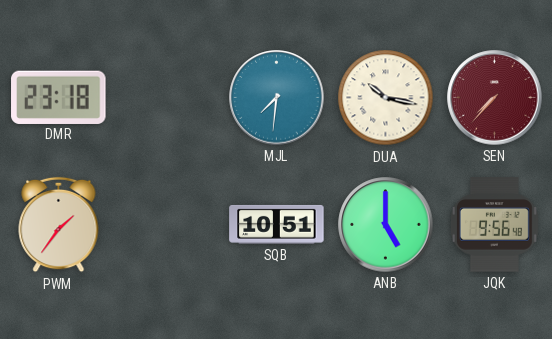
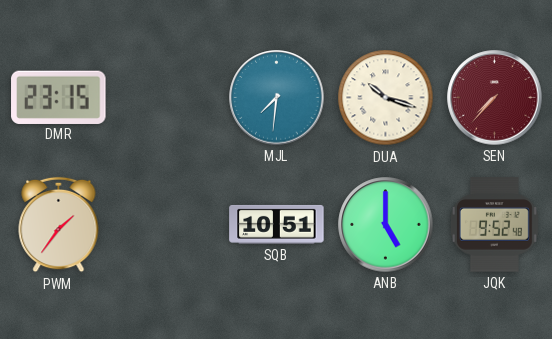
DMR: 23:18 -> 23:15 (59, 97)
DUA: 10:17 -> 10:18 (386, 98)
JQK: 9:56 -> 9:52 (494, 225)
